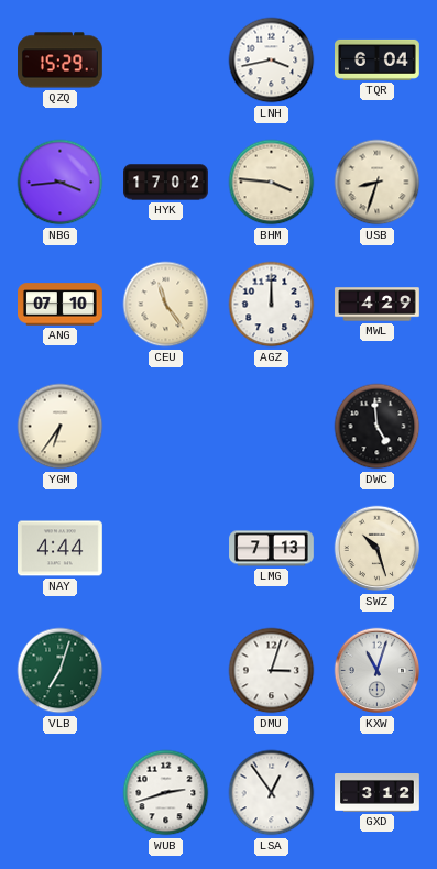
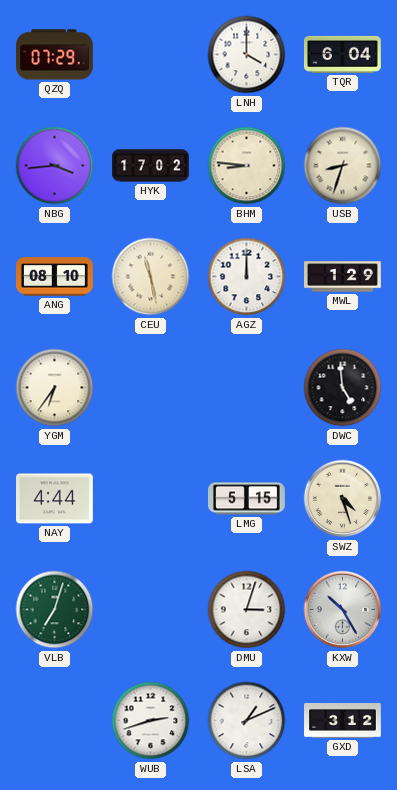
QZQ: 15:29 -> 07:29 (55, 55)
LNH: 3:43 -> 4:00 (247, 55)
BHM: 3:46 -> 8:46 (247, 166)
ANG: 07:10 -> 08:10 (55, 277)
CEU: 11:24 -> 11:28 (151, 277)
MWL: 4:29 -> 1:29 (343, 277)
LMG: 7:13 -> 5:15 (247, 499)
SWZ: 10:27 -> 4:27 (343, 499)
KXW: 11:03 -> 10:25 (343, 610)
LSA: 12:54 -> 1:11 (247, 721)
